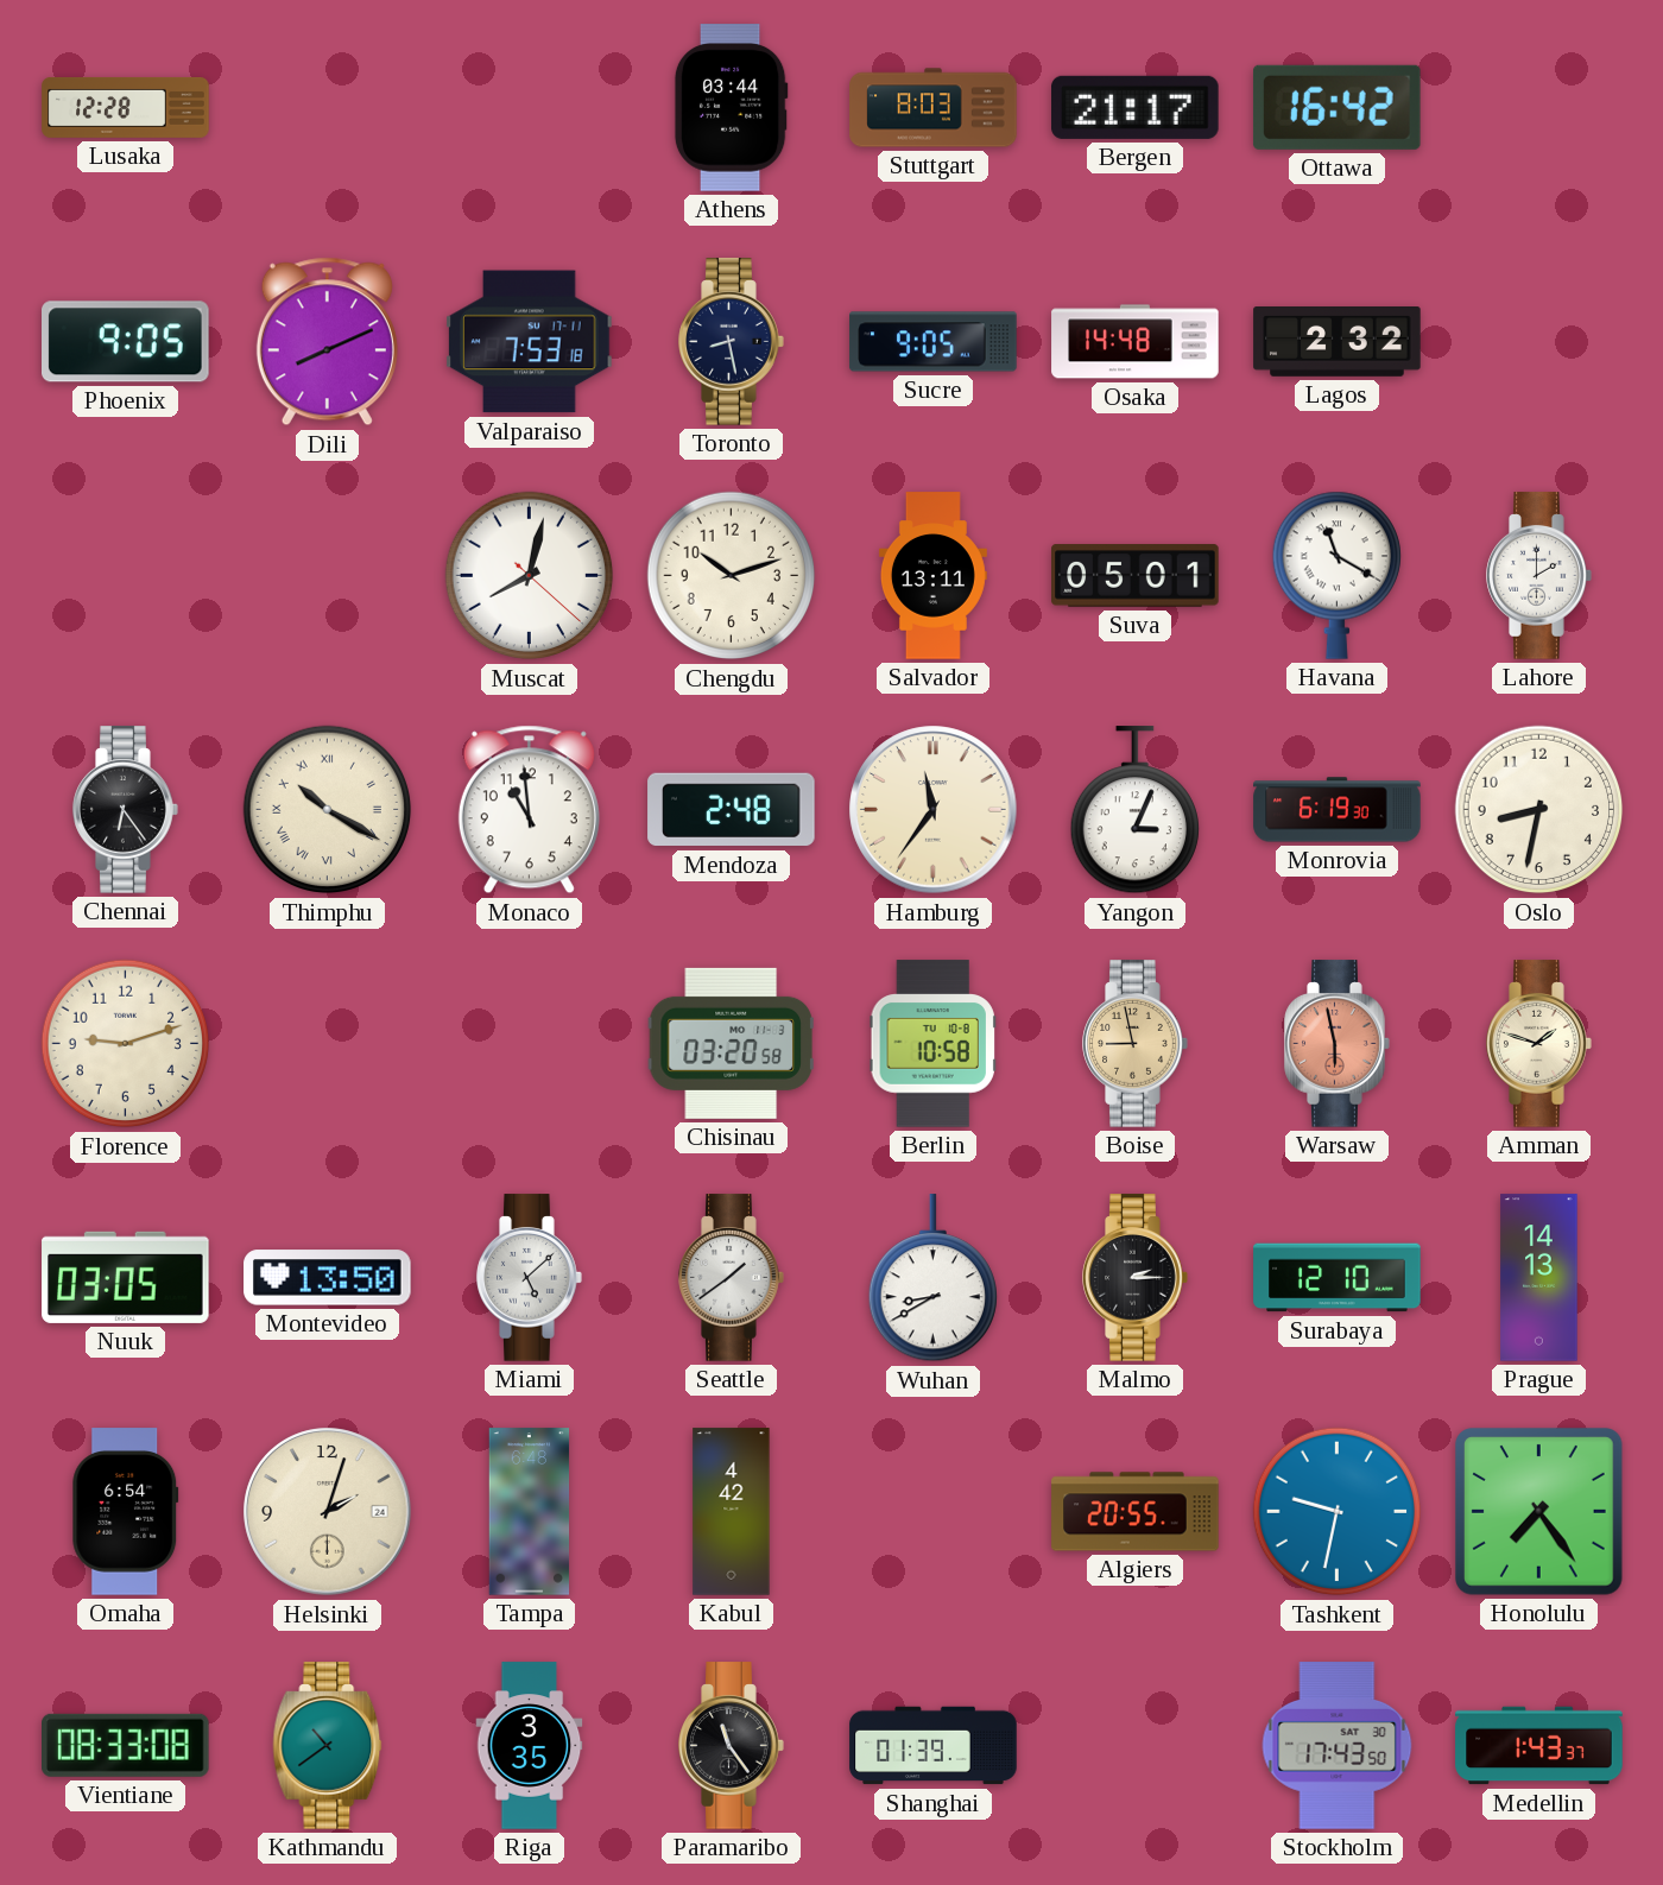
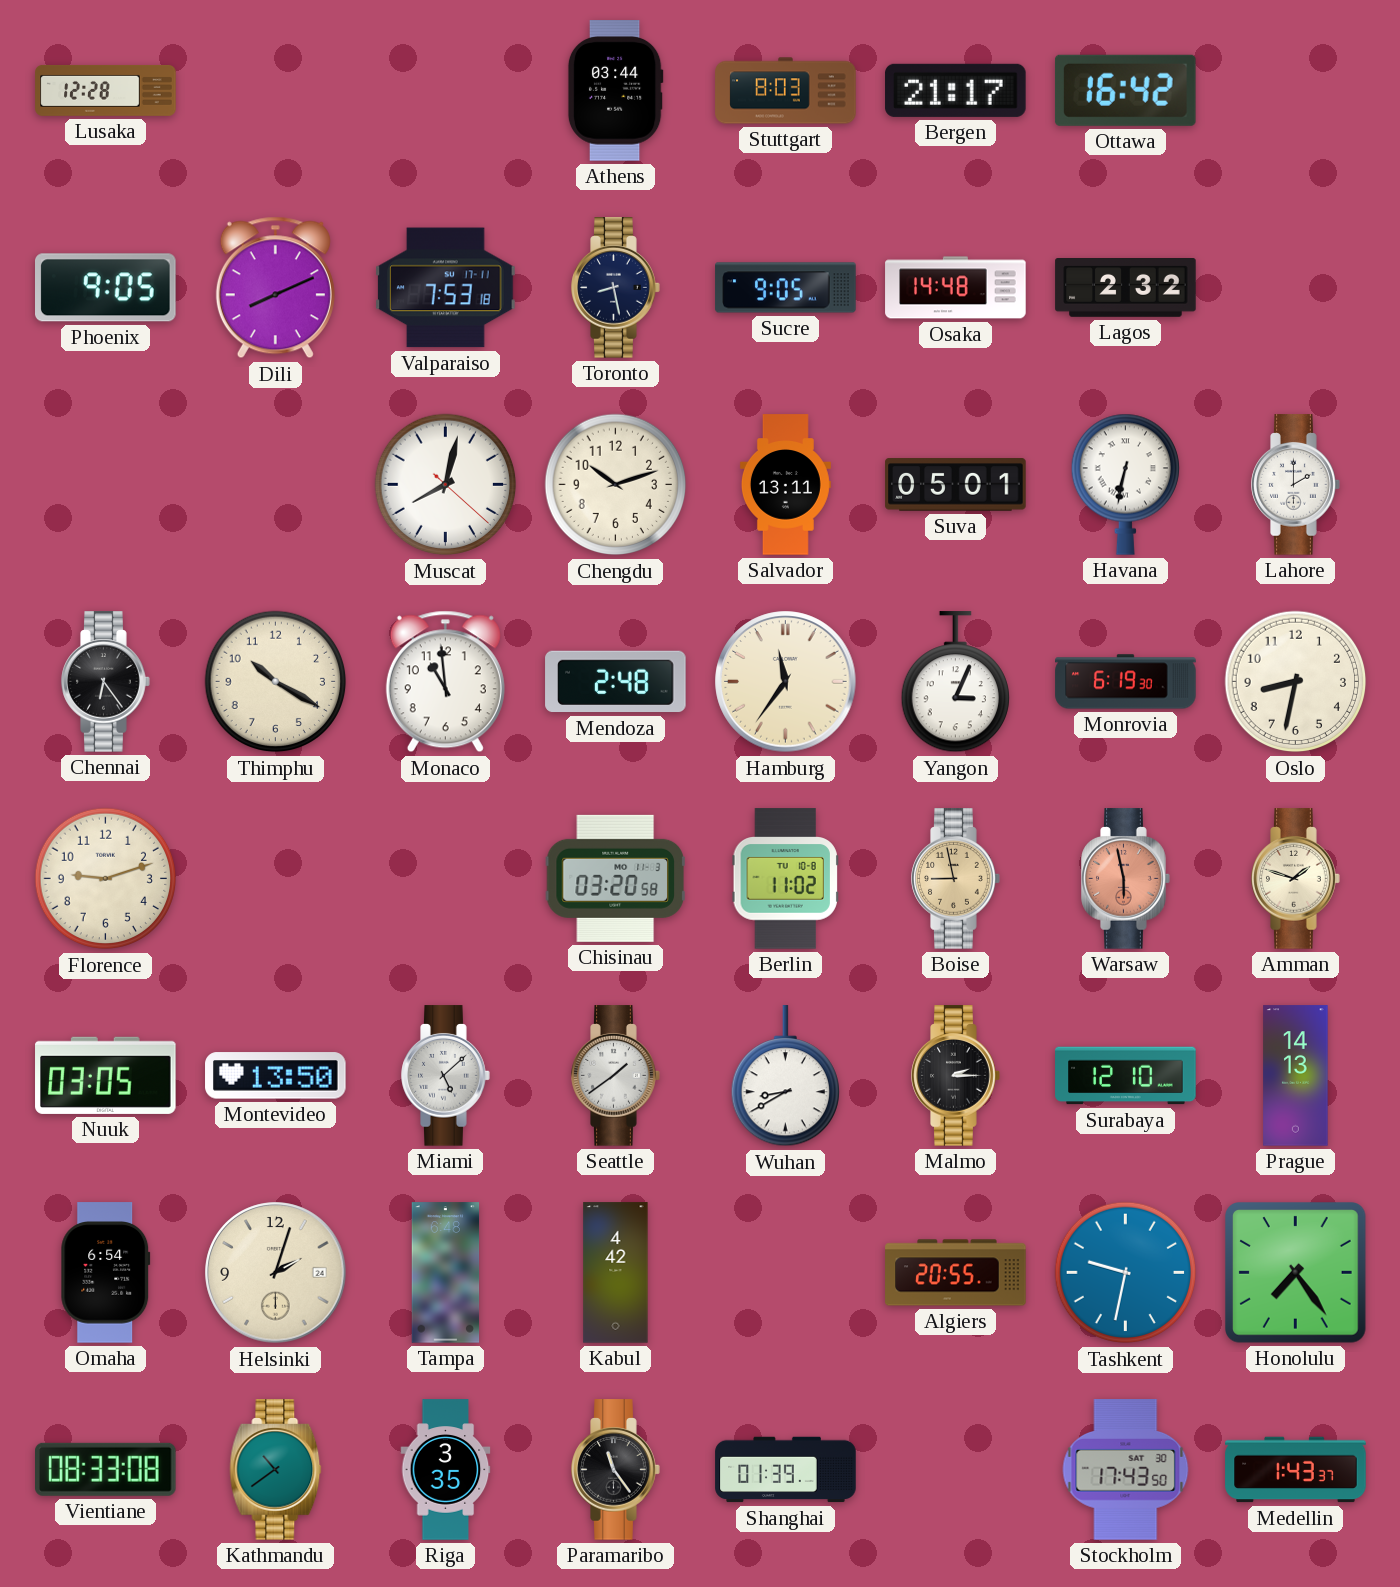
Havana: 11:20 -> 6:32 (1125, 484)
Thimphu numerals: Roman -> Arabic (276, 682)
Berlin: 10:58 -> 11:02 (785, 879)
